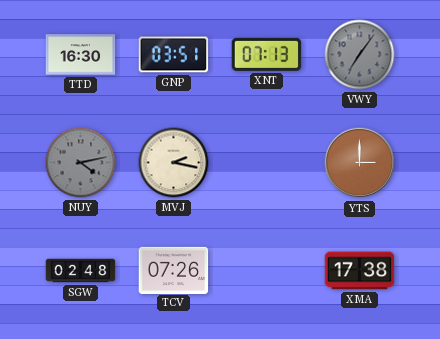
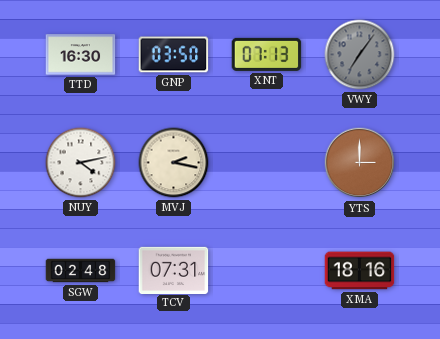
GNP: 03:51 -> 03:50 (174, 55)
NUY dial: grey -> white (81, 163)
TCV: 07:26 -> 07:31 (174, 270)
XMA: 17:38 -> 18:16 (360, 271)
